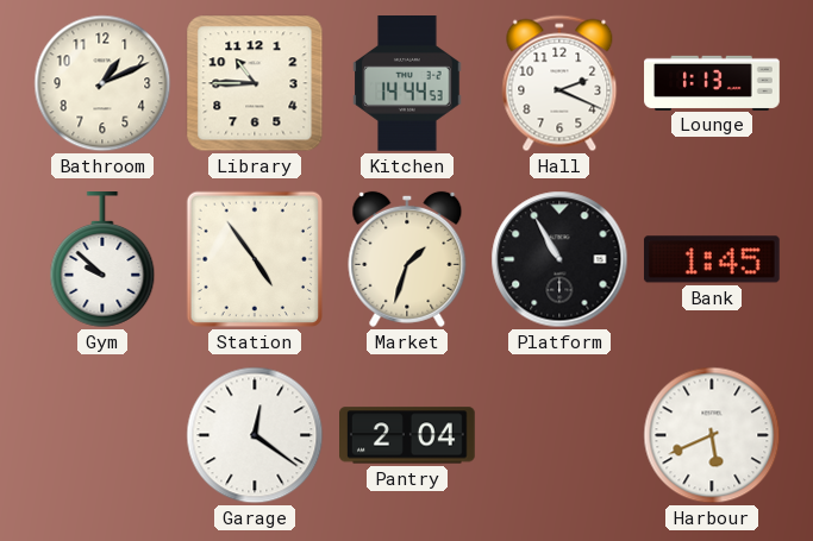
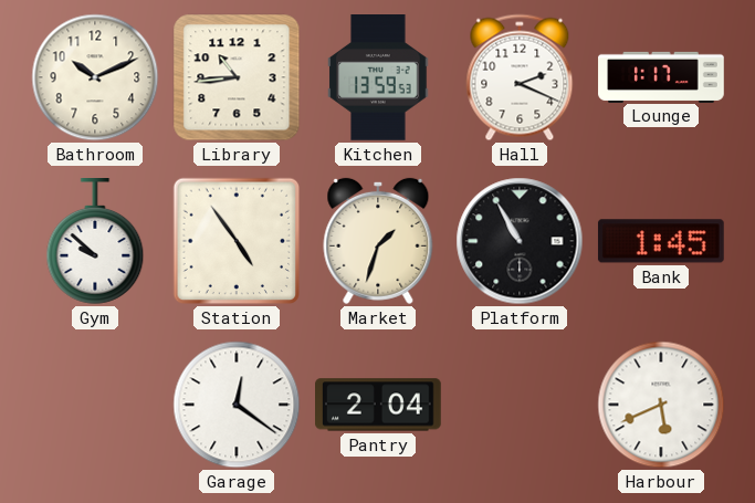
Bathroom: 1:11 -> 10:11 (95, 77)
Library: 10:45 -> 10:44 (237, 77)
Kitchen: 14:44 -> 13:59 (378, 78)
Lounge: 1:13 -> 1:17 (661, 76)
